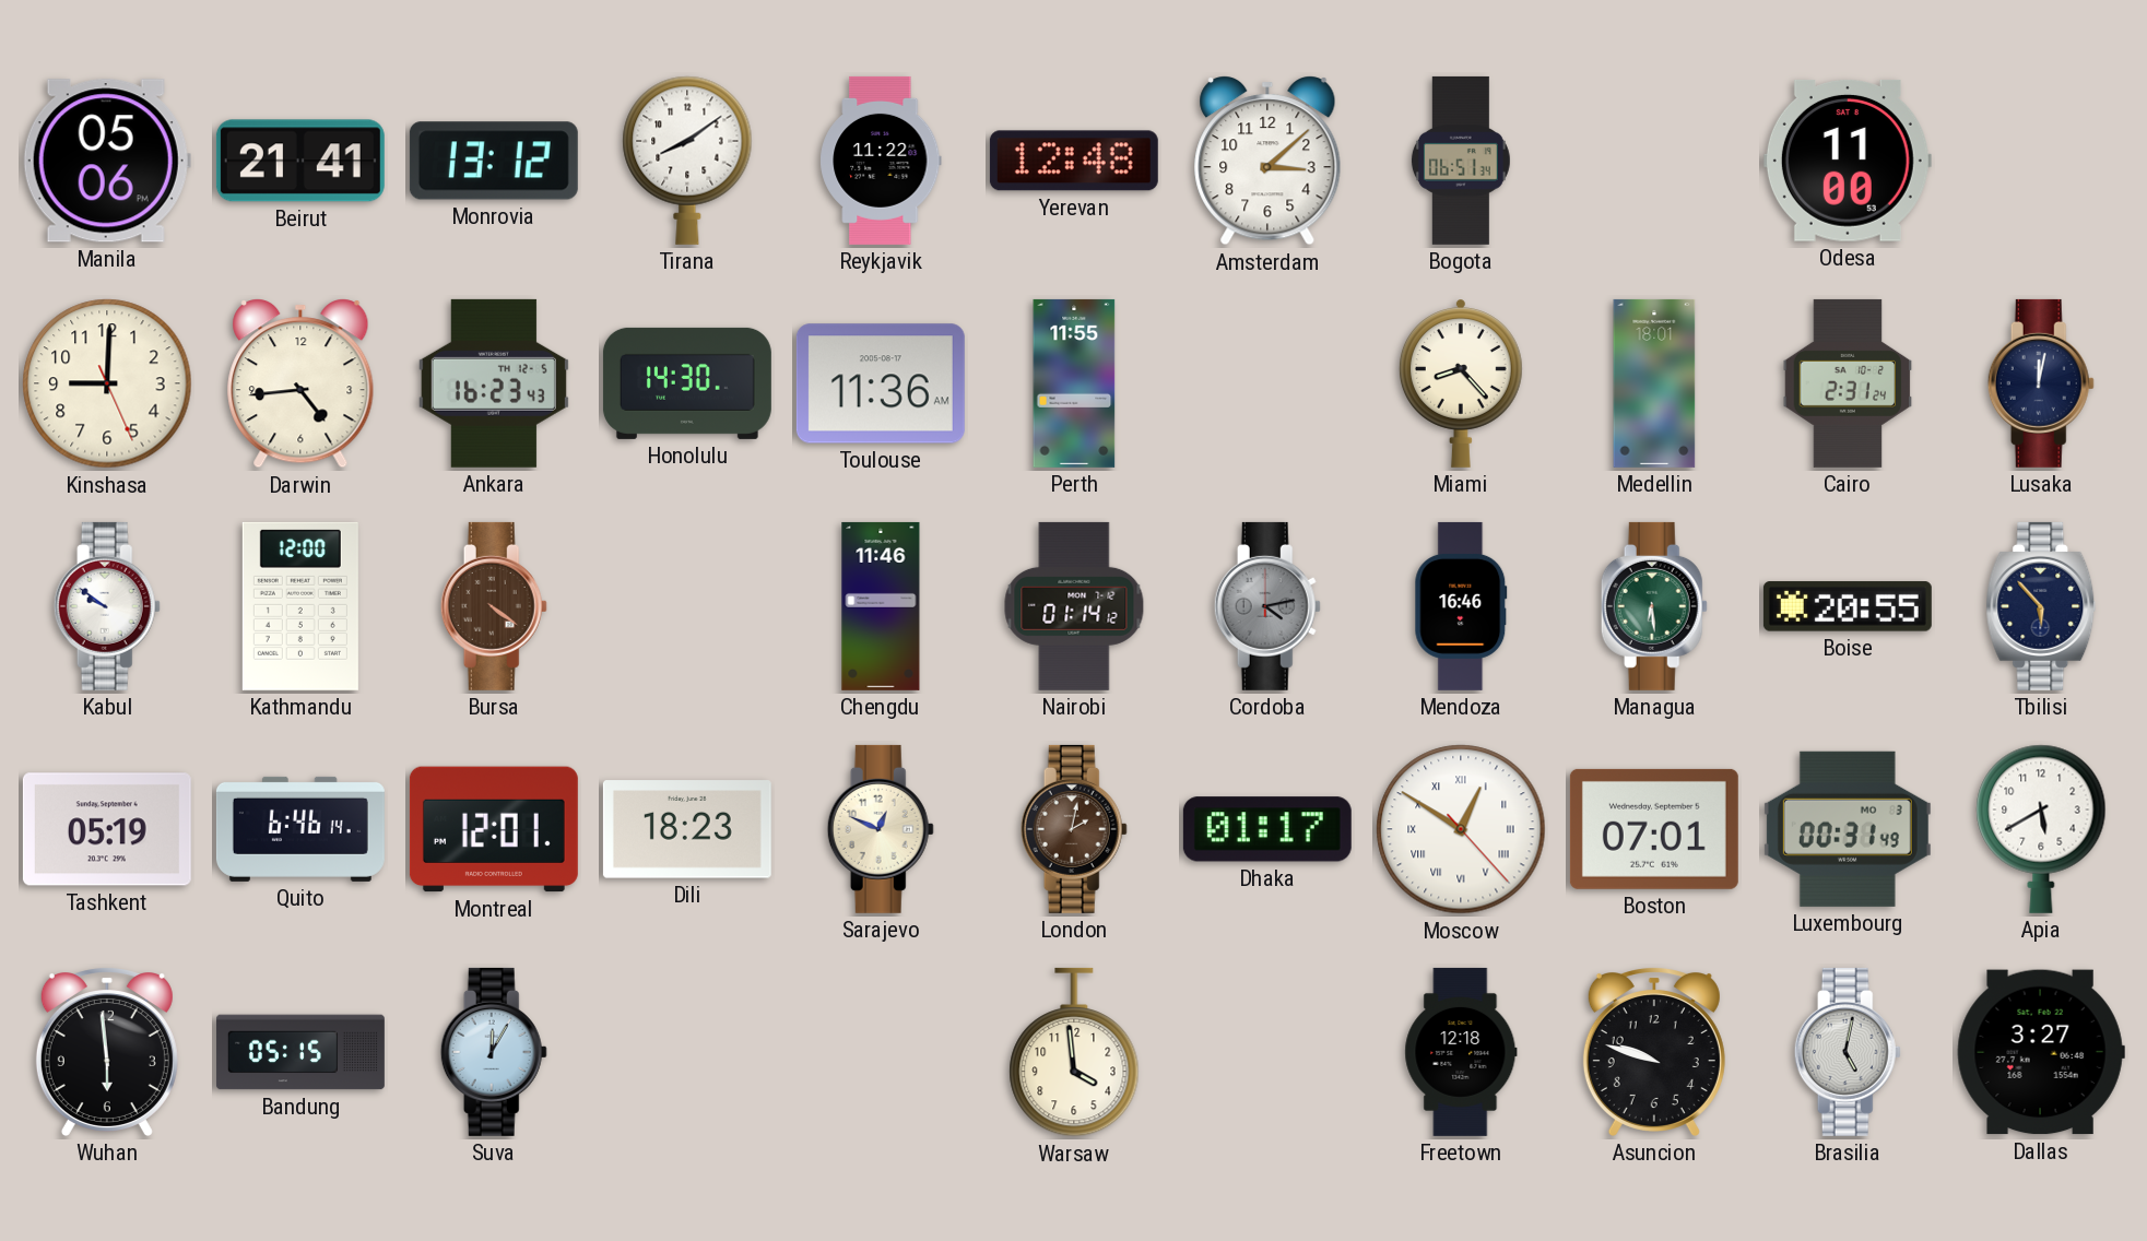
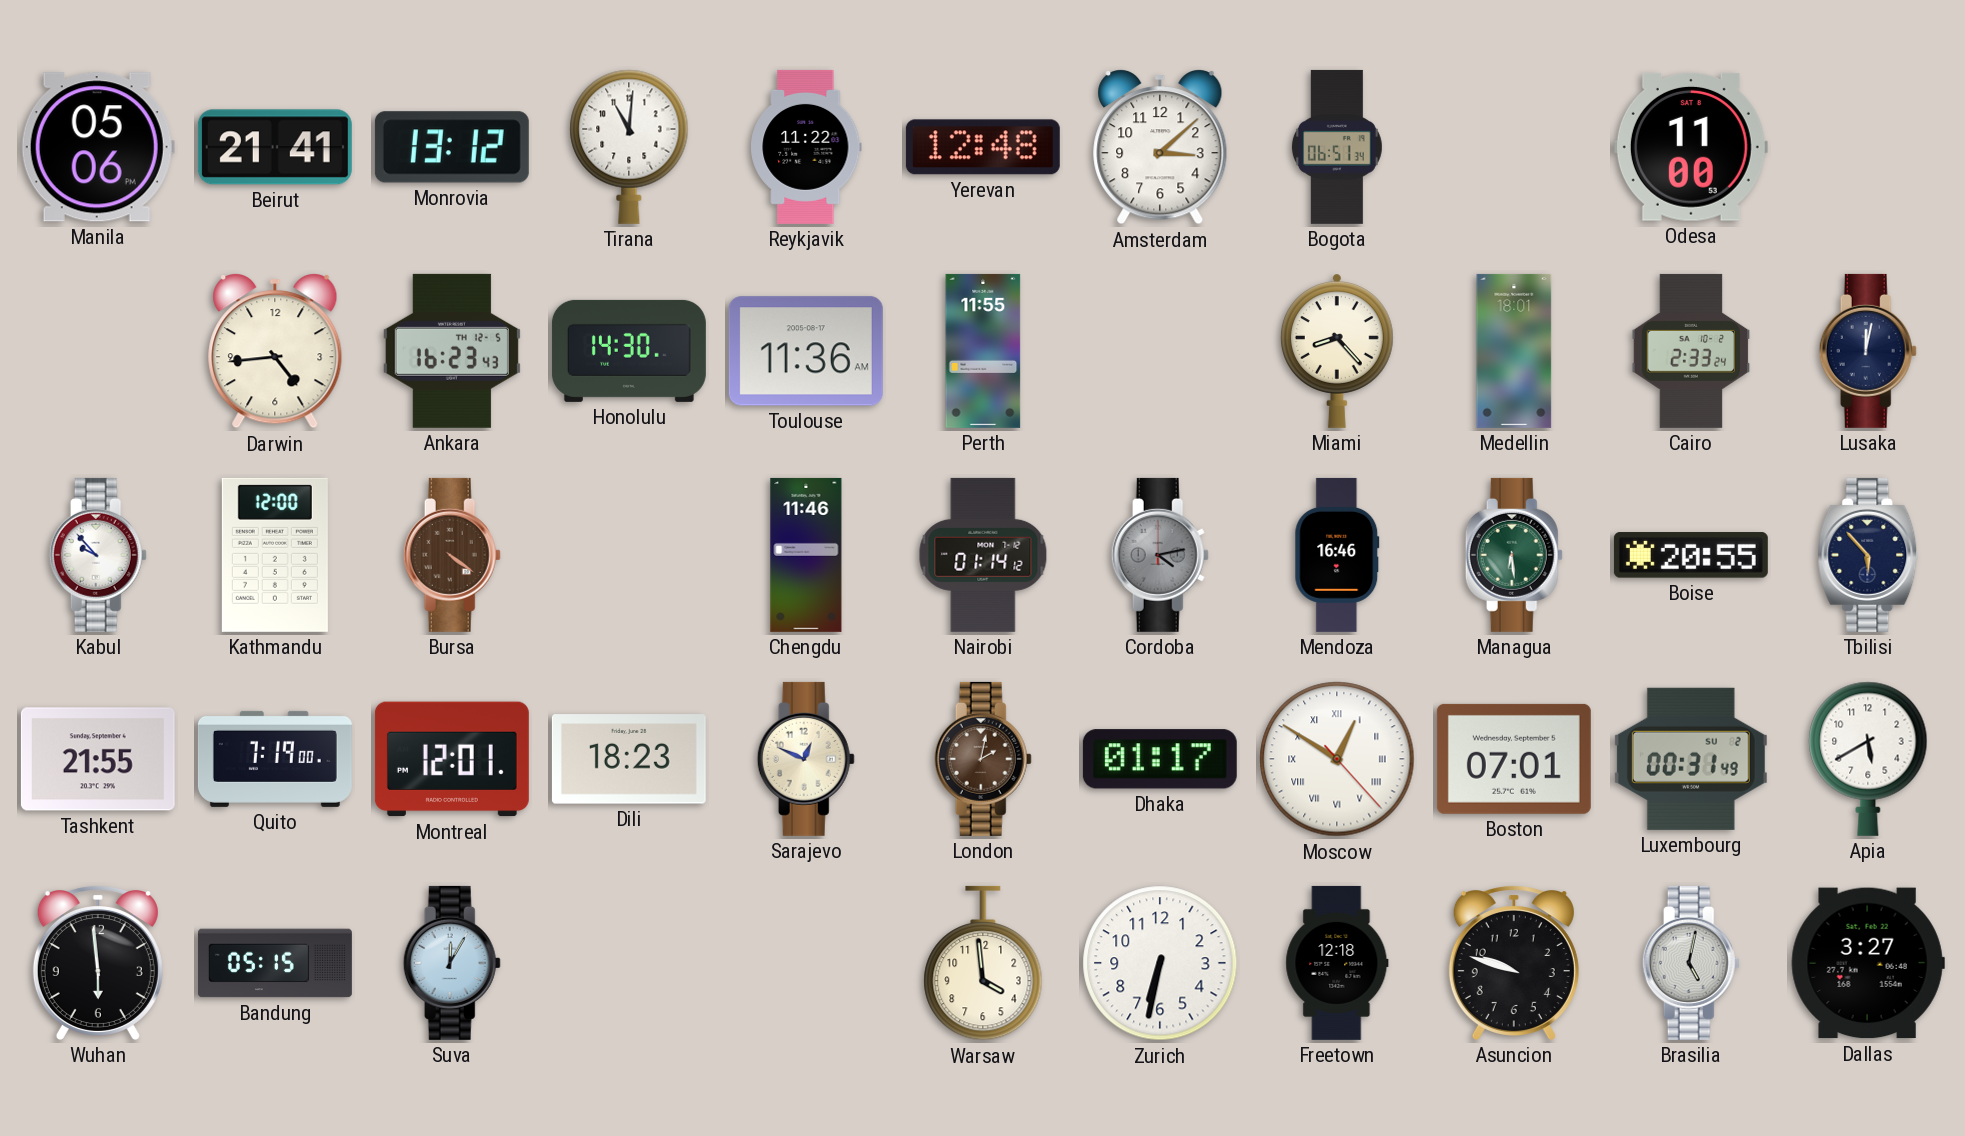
Tirana: 8:09 -> 11:01 (629, 147)
Kinshasa: 9:00 -> none (107, 383)
Cairo: 2:31 -> 2:33 (1691, 351)
Kabul: 9:51 -> 9:53 (98, 555)
Tashkent: 05:19 -> 21:55 (98, 759)
Quito: 6:46 -> 7:19 (275, 759)
Luxembourg date: MO 3 -> SU 2 (1691, 759)
Zurich: none -> 6:32 (1160, 963)
